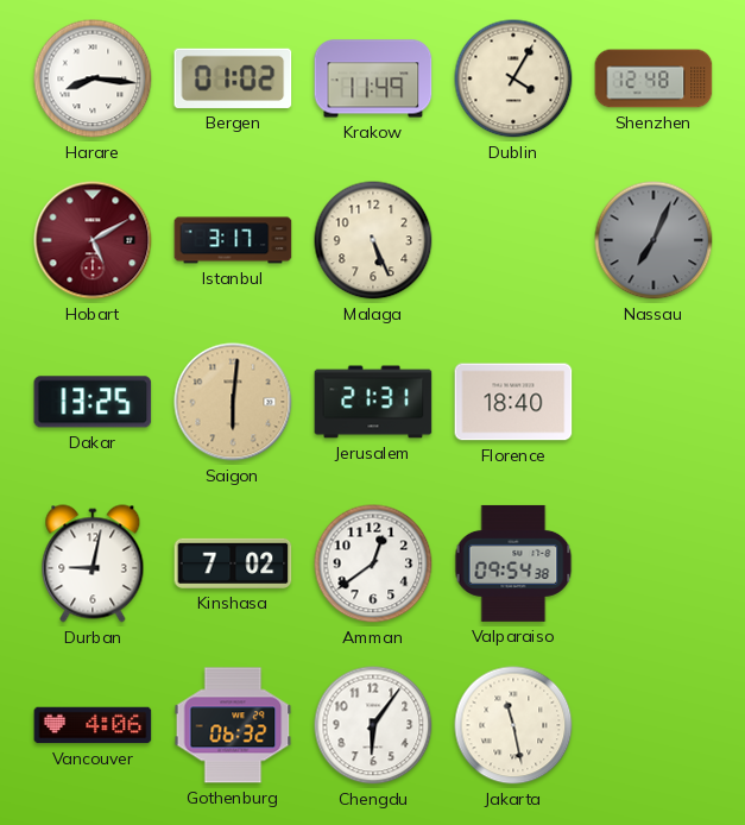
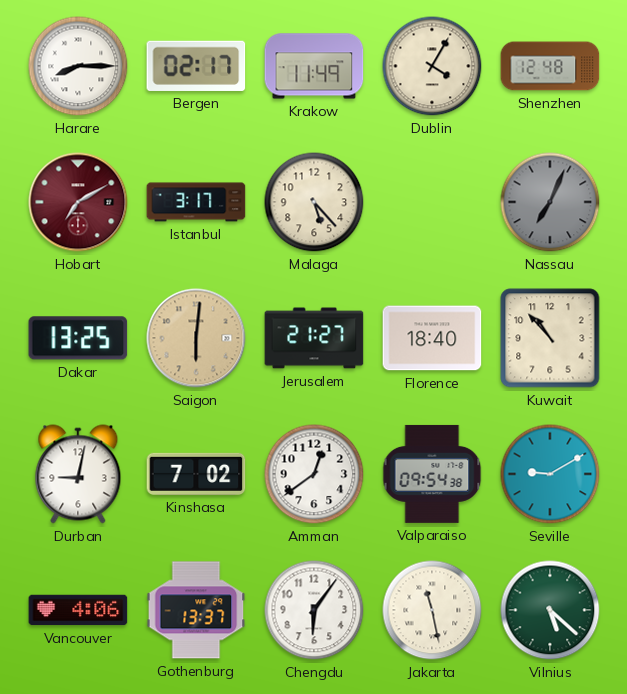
Harare: 8:16 -> 8:15 (78, 66)
Bergen: 01:02 -> 02:17 (196, 66)
Hobart: 5:10 -> 7:10 (78, 202)
Malaga: 5:26 -> 5:23 (314, 202)
Jerusalem: 21:31 -> 21:27 (314, 338)
Kuwait: none -> 10:53 (550, 338)
Seville: none -> 9:10 (550, 474)
Gothenburg: 06:32 -> 13:37 (196, 610)
Vilnius: none -> 5:22 (550, 610)
